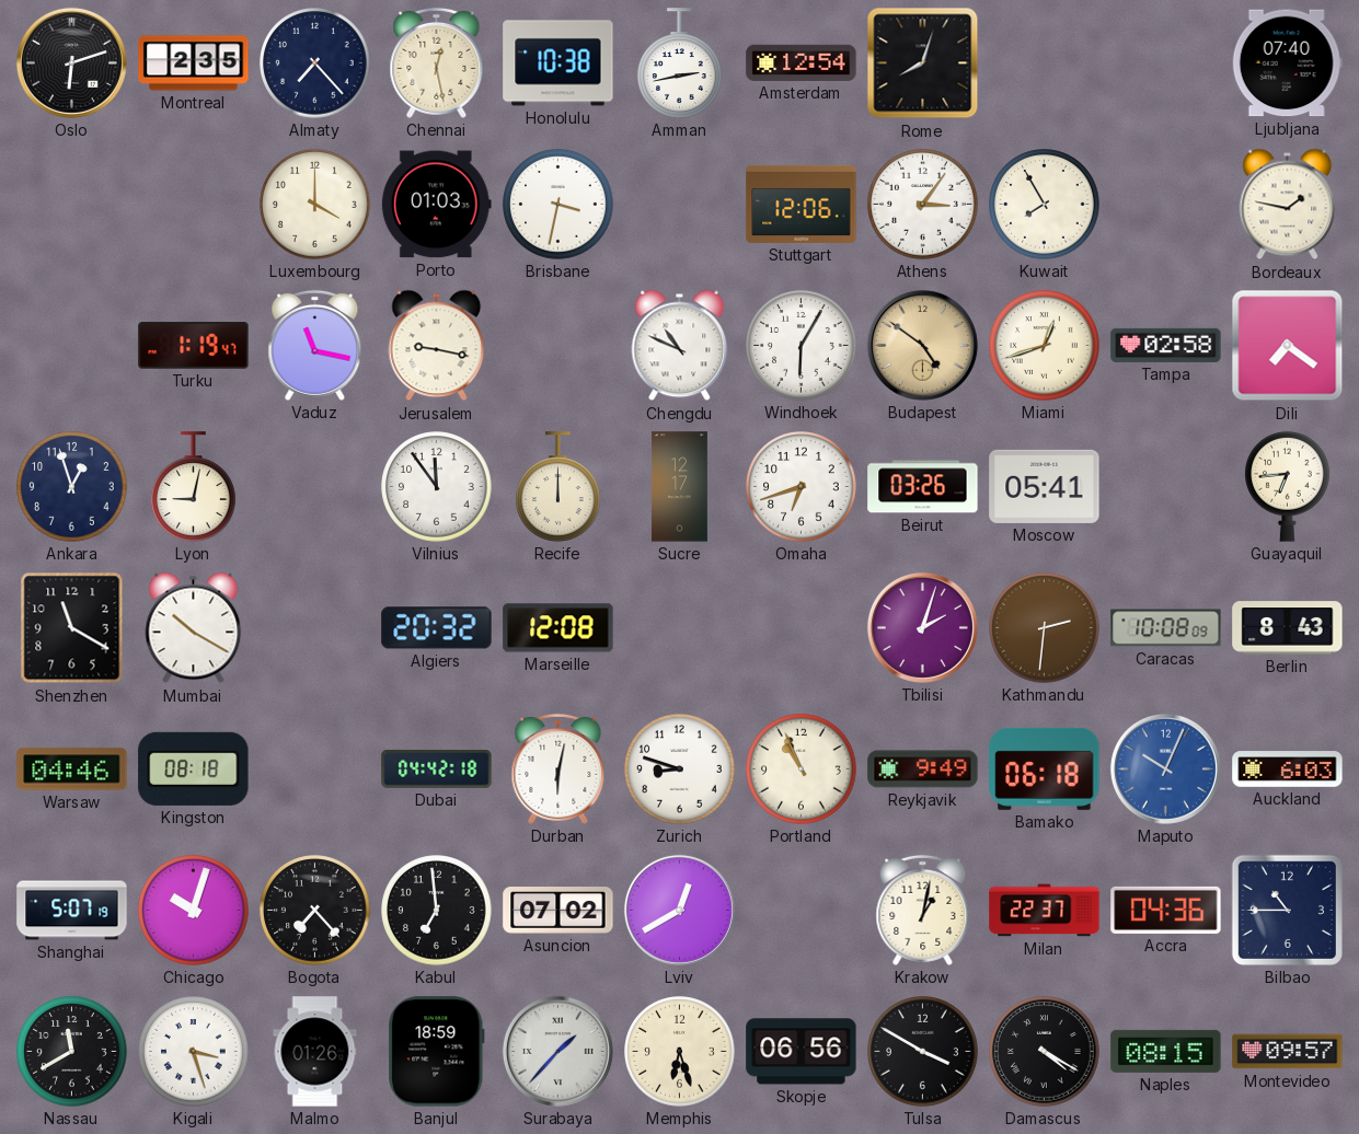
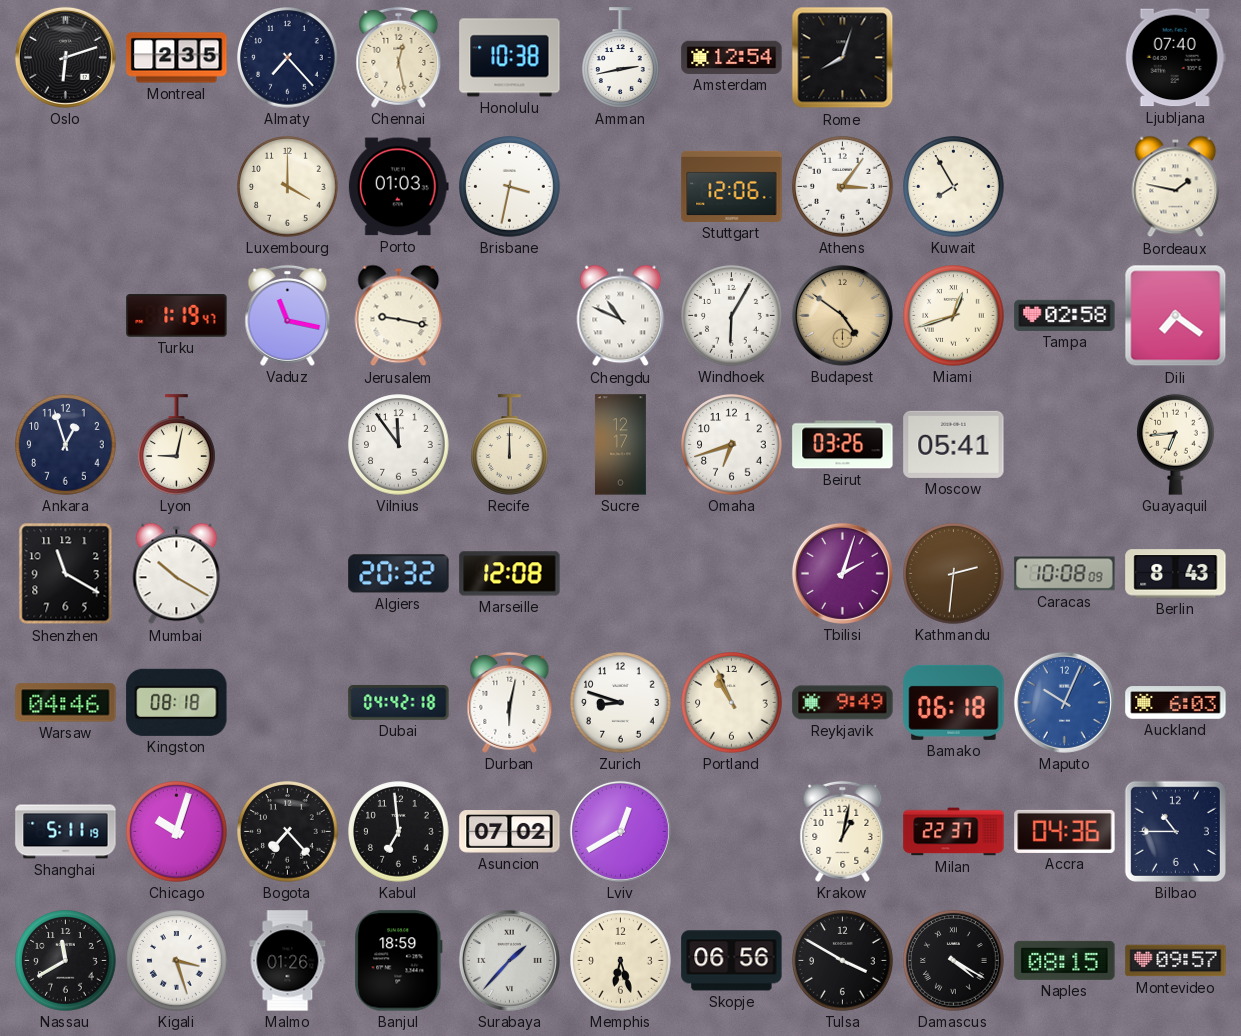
Shanghai: 5:07 -> 5:11 (66, 832)
